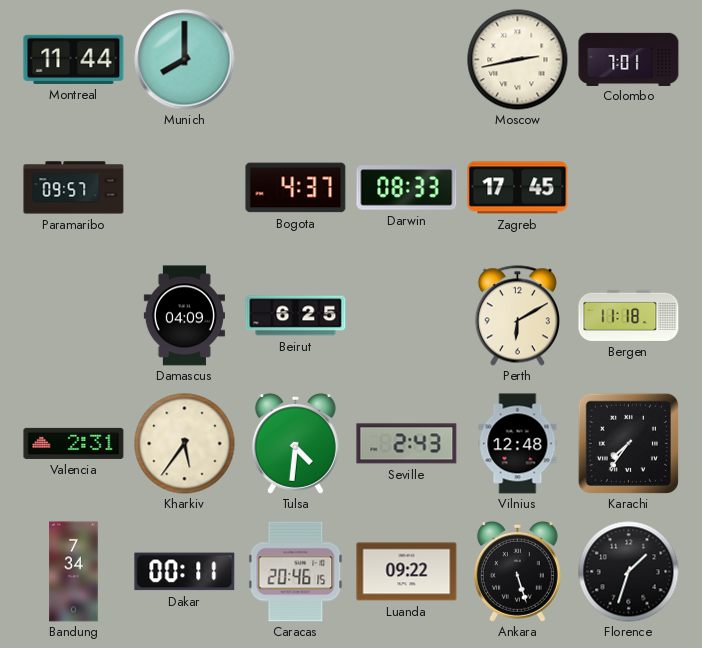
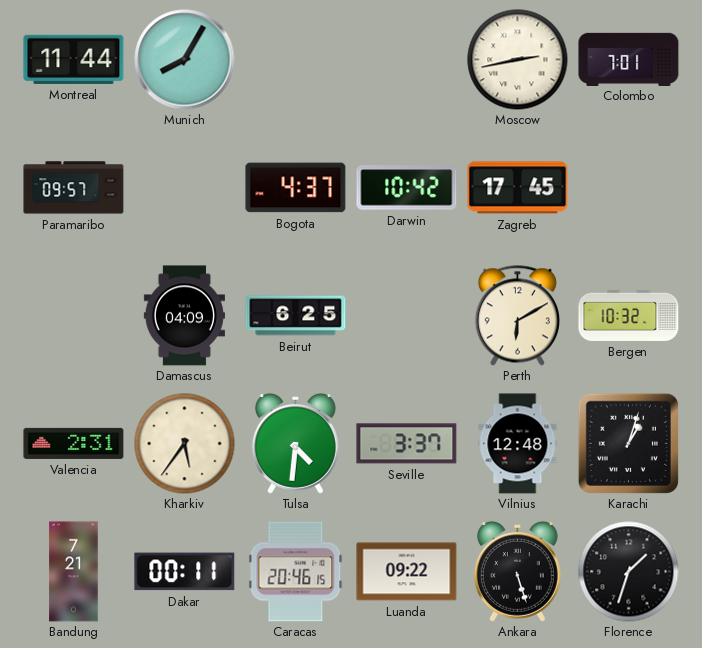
Munich: 8:00 -> 8:05 (185, 60)
Darwin: 08:33 -> 10:42 (407, 188)
Bergen: 11:18 -> 10:32 (629, 315)
Seville: 2:43 -> 3:37 (407, 444)
Karachi: 7:36 -> 1:03 (628, 443)
Bandung: 7:34 -> 7:21 (74, 572)
